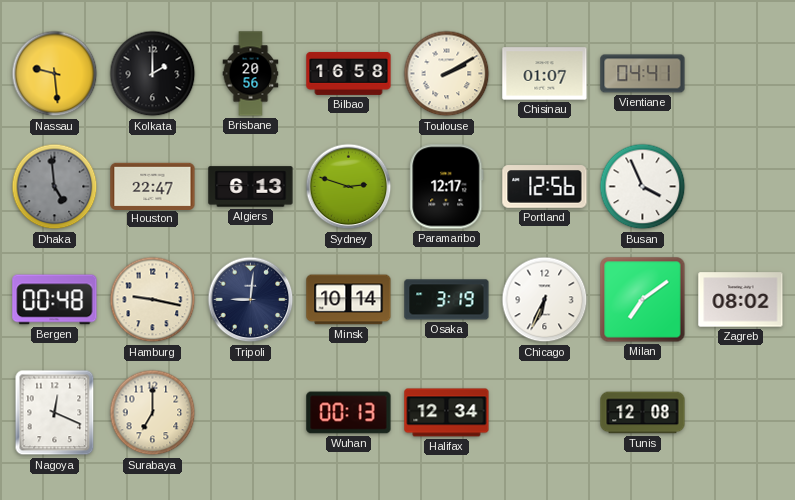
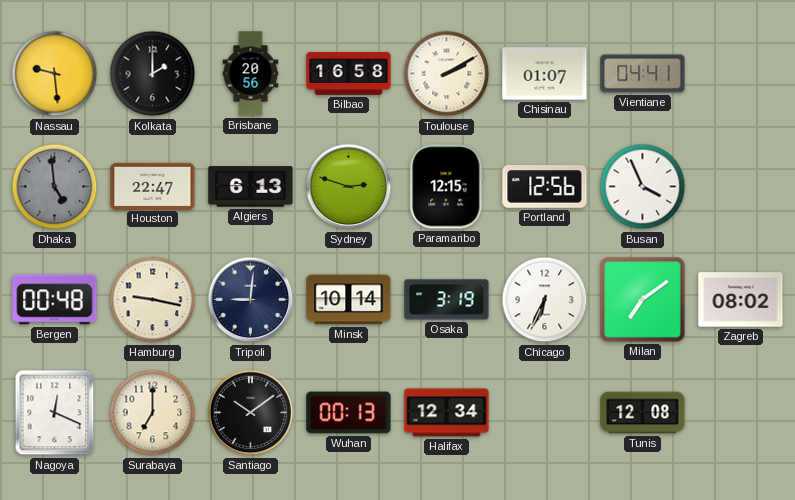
Paramaribo: 12:17 -> 12:15 (447, 187)
Santiago: none -> 10:09 (251, 413)
